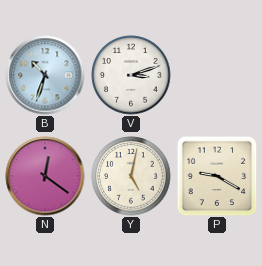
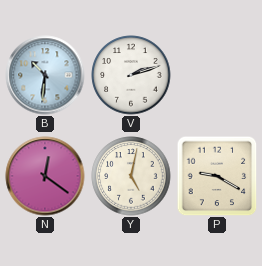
B: 10:33 -> 10:31 (45, 75)
V: 3:12 -> 2:12 (131, 75)
